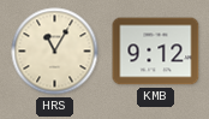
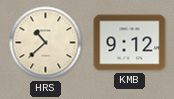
HRS: 11:05 -> 10:38 (46, 43)
